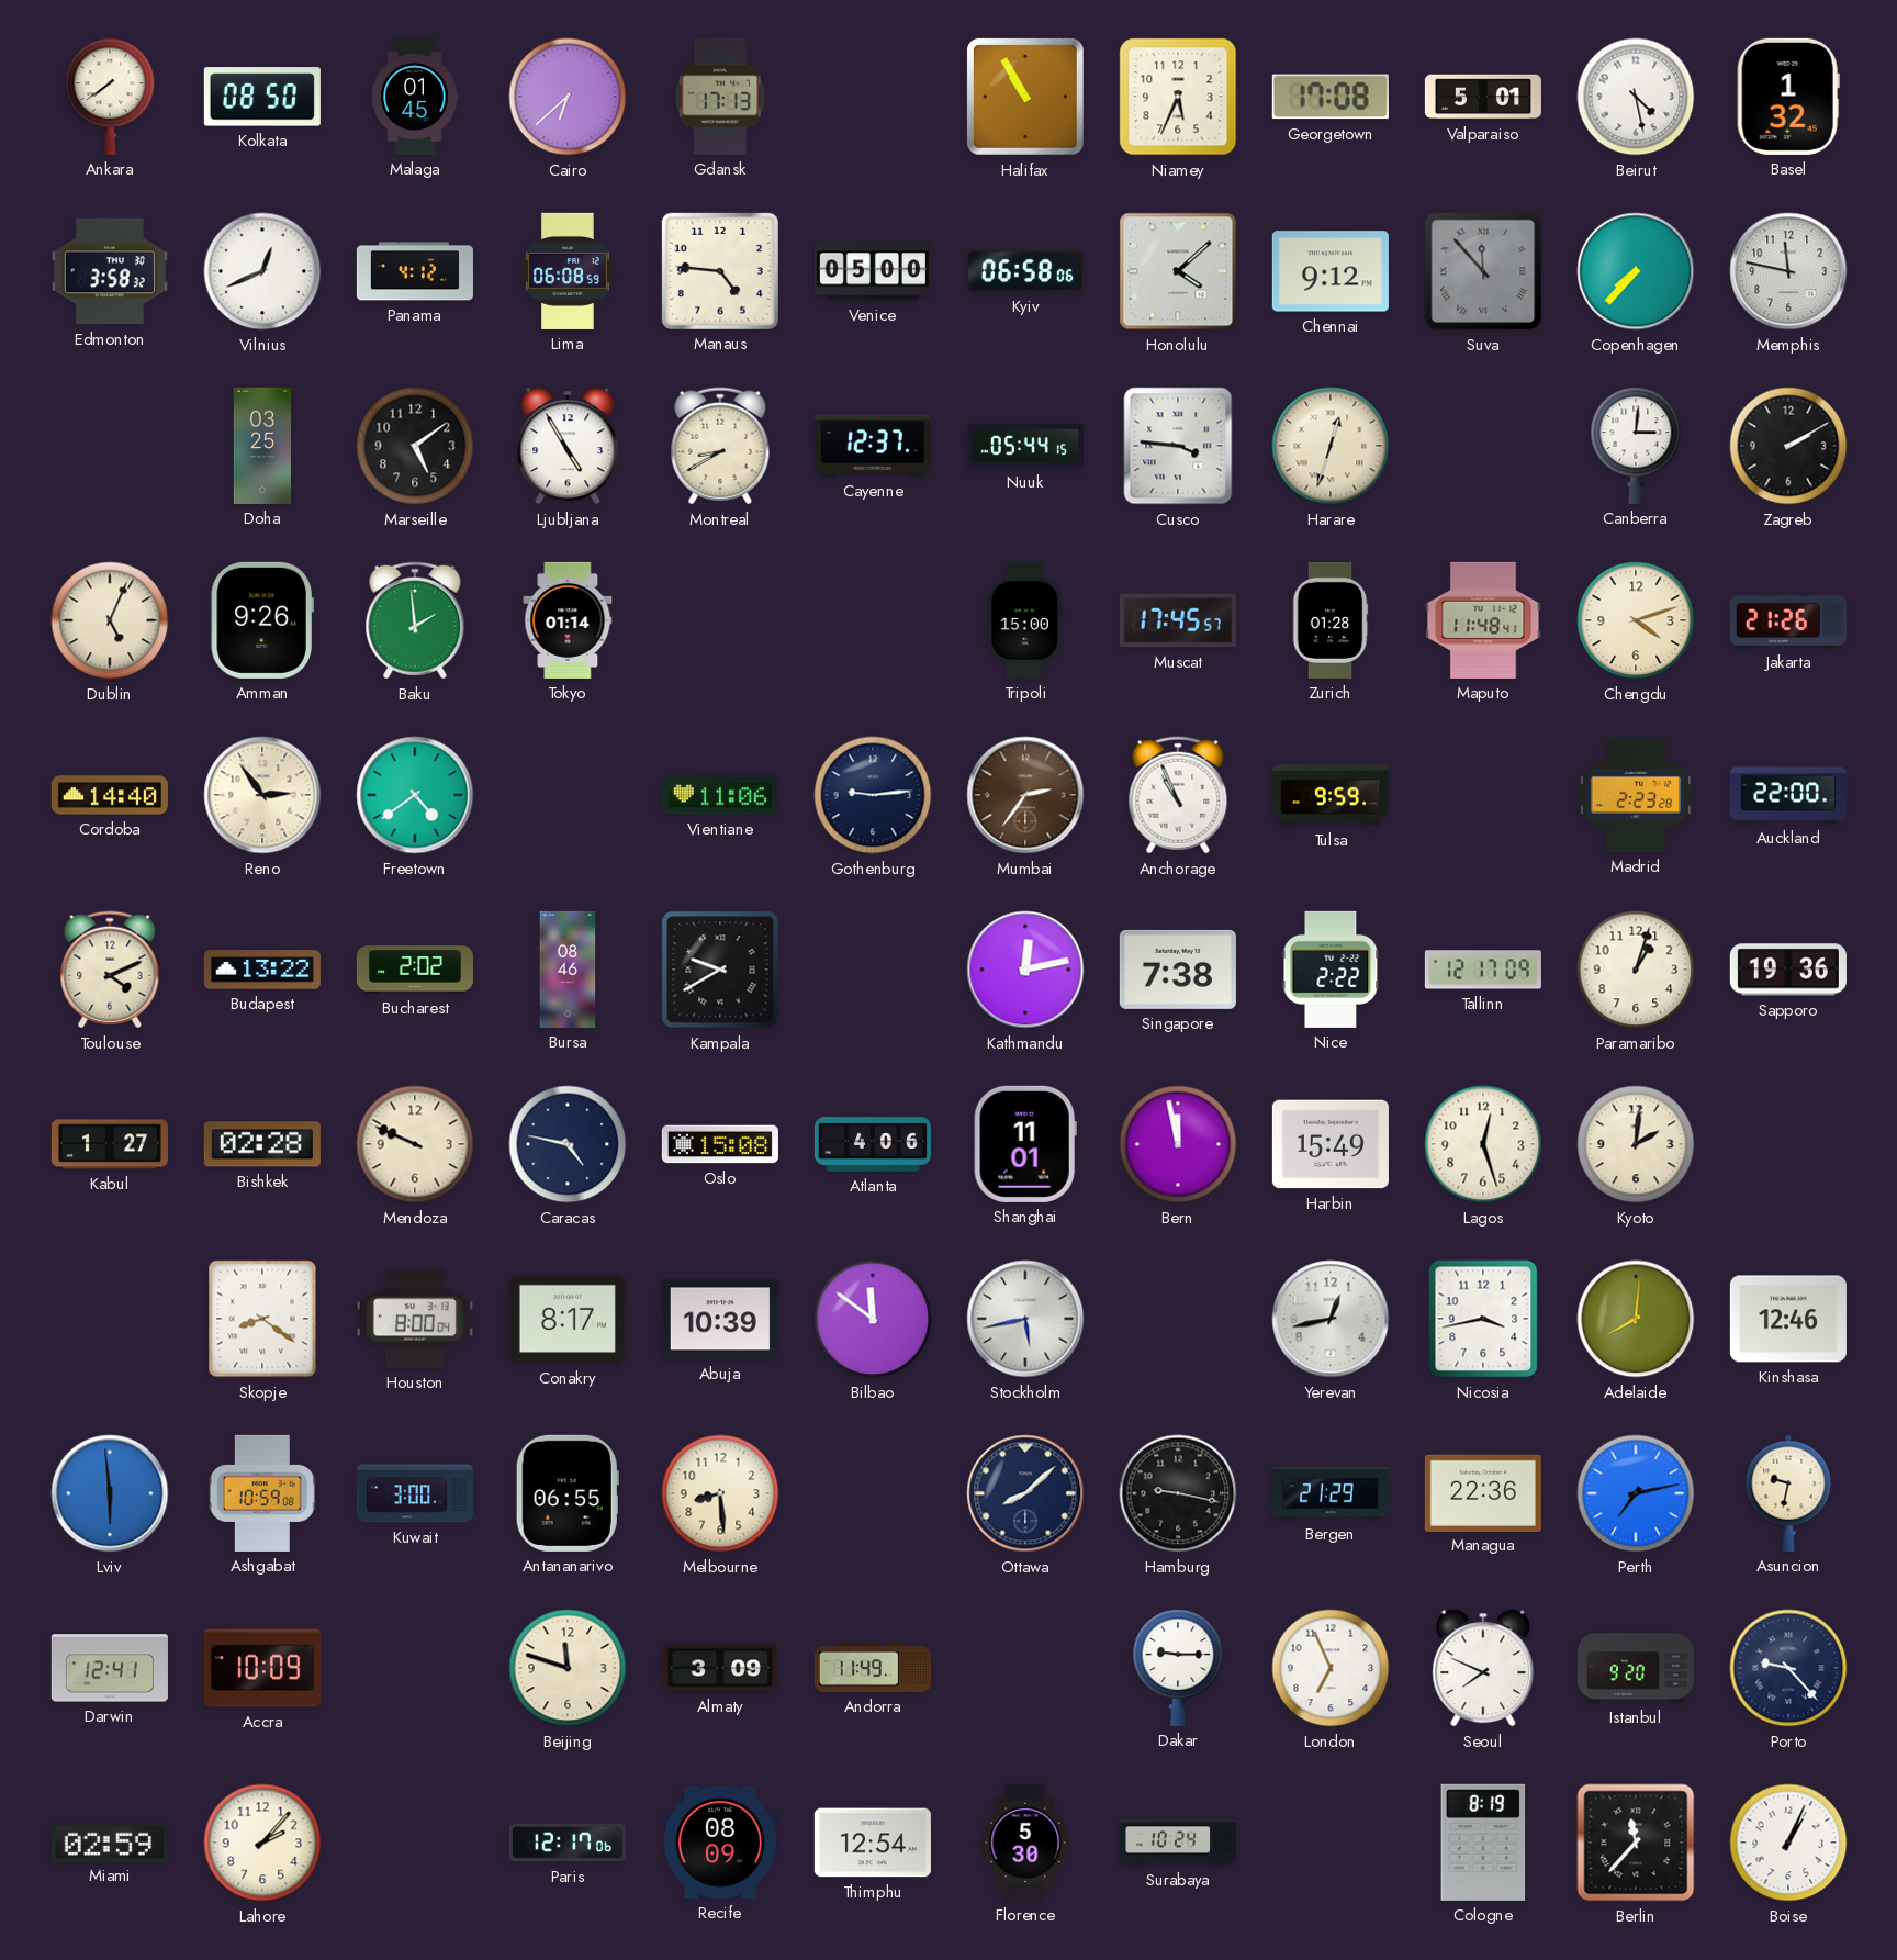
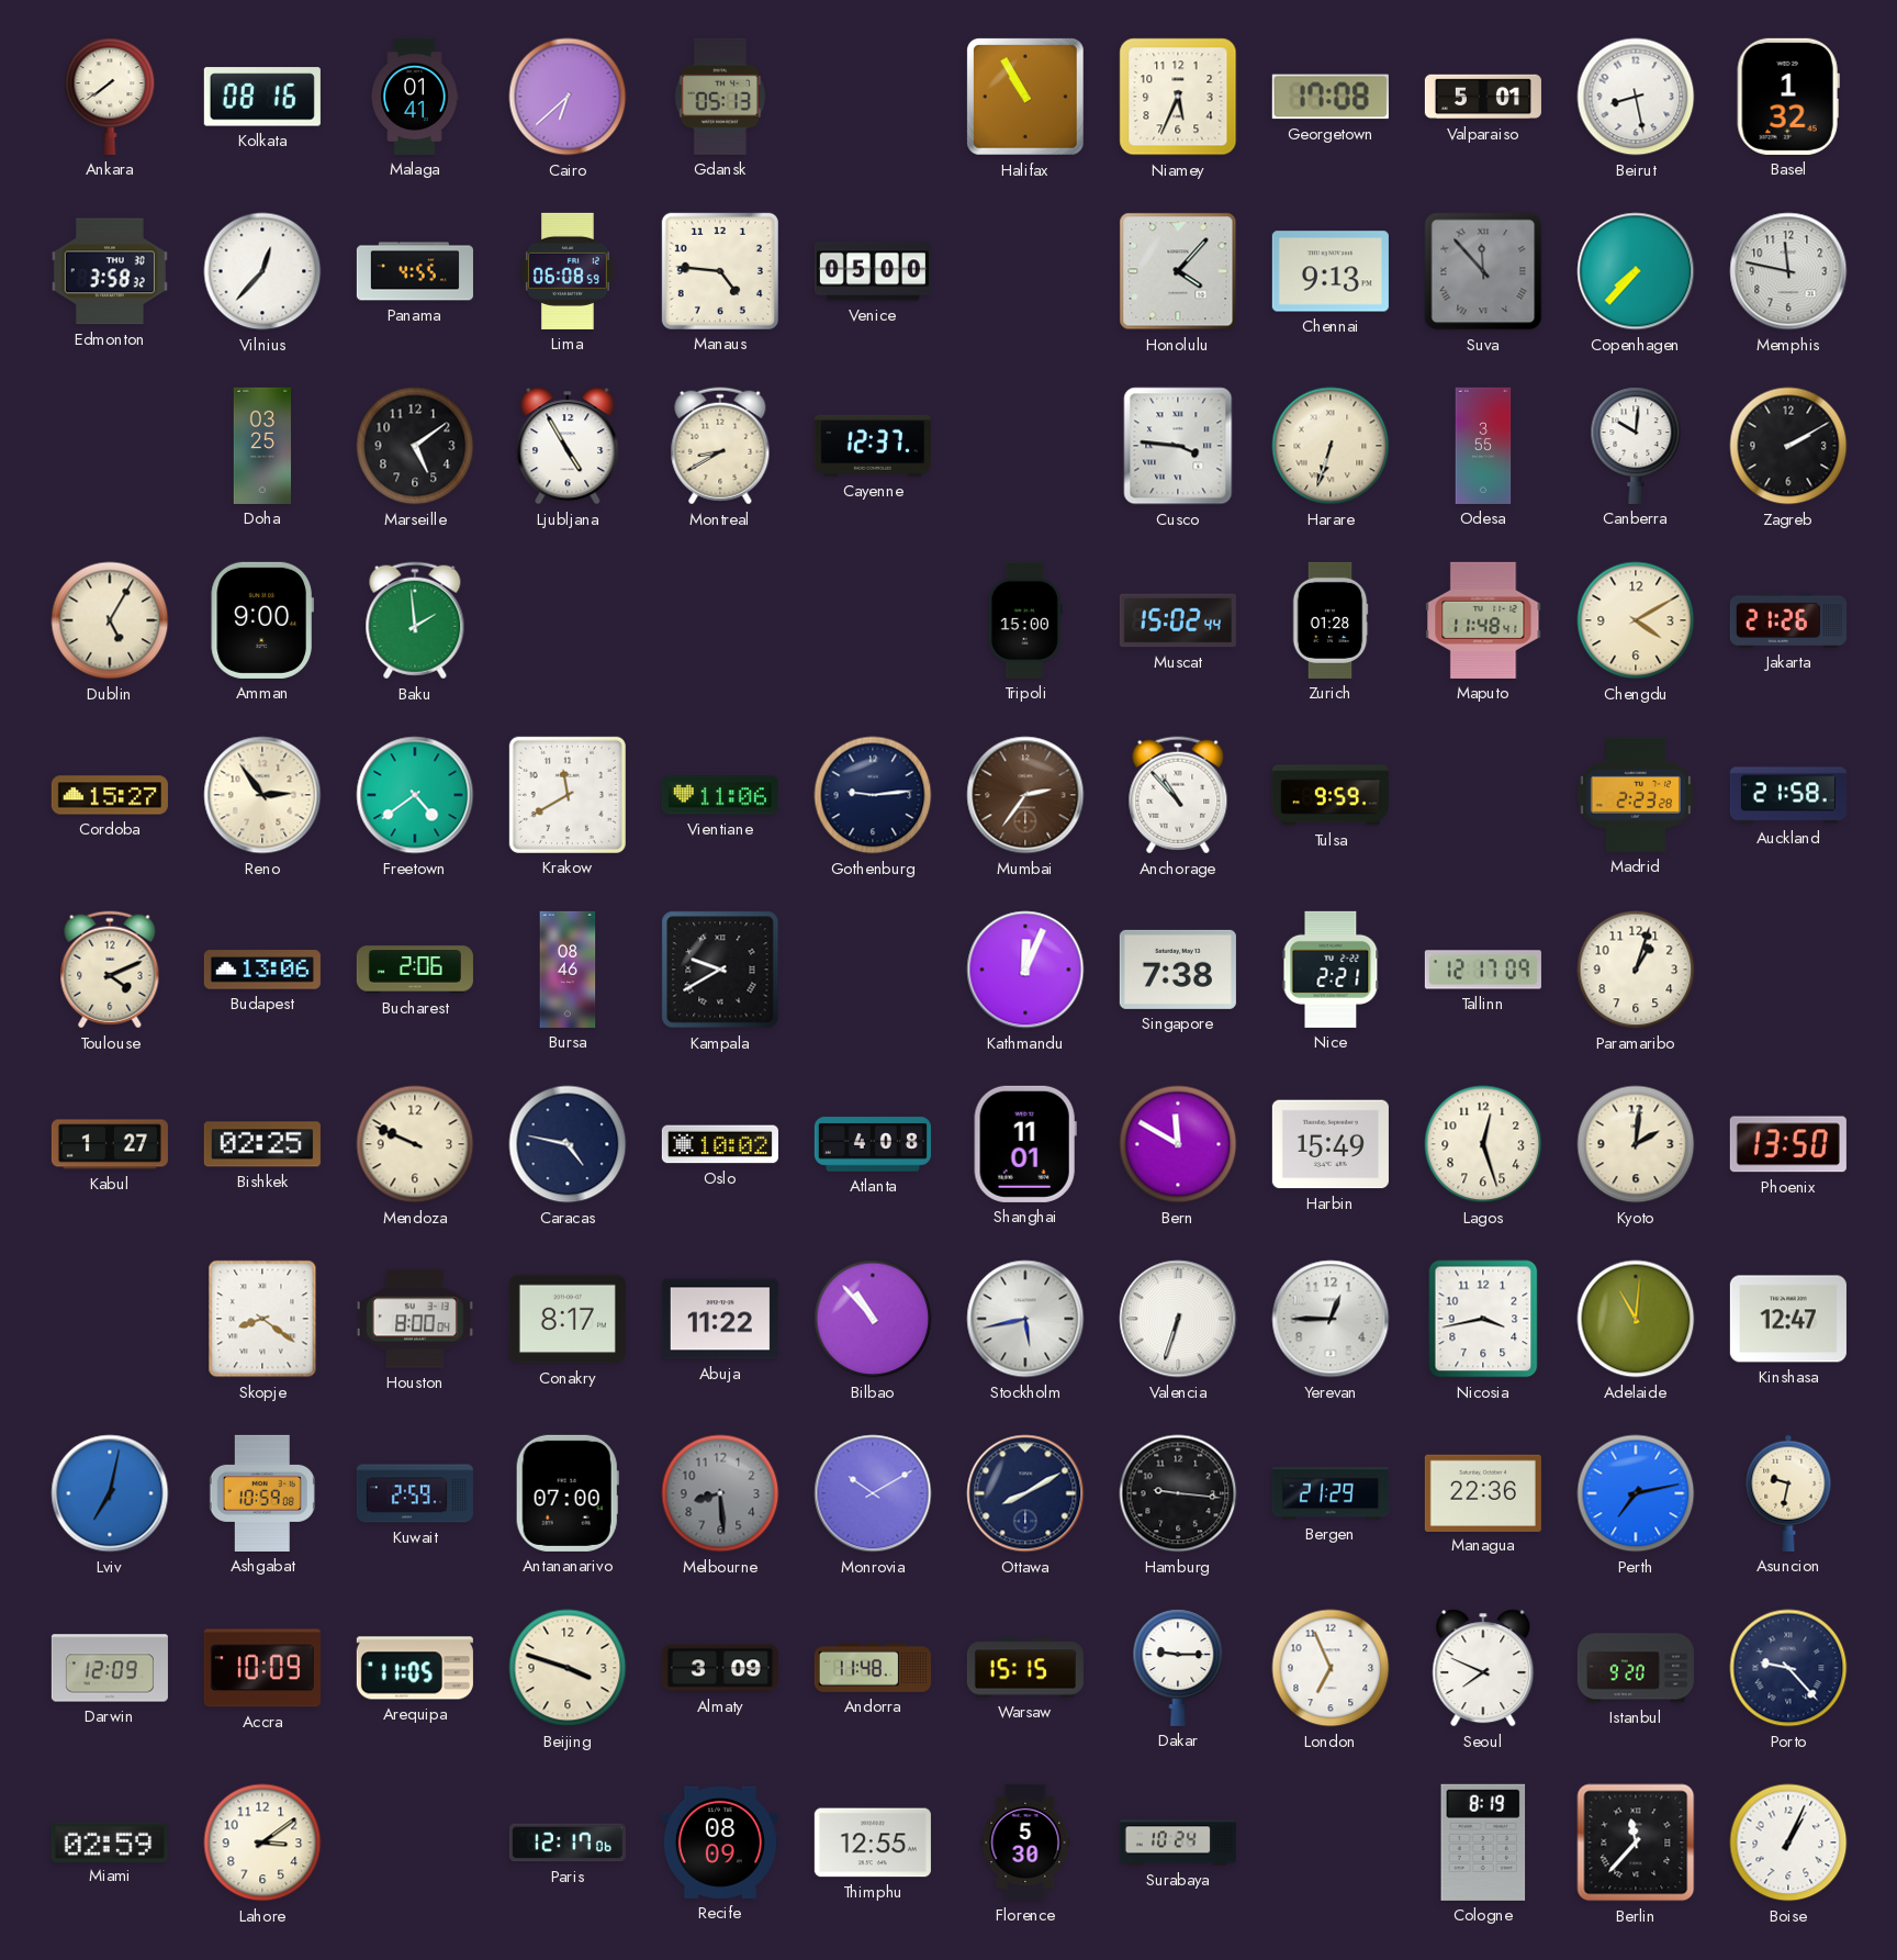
Kolkata: 08:50 -> 08:16 (262, 97)
Malaga: 01:45 -> 01:41 (415, 97)
Gdansk: 17:13 -> 05:13 (720, 97)
Beirut: 4:28 -> 8:28 (1636, 97)
Vilnius: 12:41 -> 12:37 (262, 271)
Panama: 4:12 -> 4:55 (415, 271)
Kyiv: 06:58 -> none (1025, 271)
Honolulu: 4:08 -> 4:07 (1178, 271)
Chennai: 9:12 -> 9:13 (1331, 271)
Nuuk: 05:44 -> none (1025, 446)
Harare: 12:33 -> 6:33 (1331, 446)
Odesa: none -> 3:55 (1483, 446)
Canberra: 3:01 -> 10:01 (1636, 446)
Dublin: 5:04 -> 5:05 (110, 620)
Amman: 9:26 -> 9:00 (262, 620)
Tokyo: 01:14 -> none (568, 620)
Muscat: 17:45 -> 15:02 (1178, 620)
Chengdu: 4:12 -> 4:10 (1636, 620)
Cordoba: 14:40 -> 15:27 (110, 795)
Krakow: none -> 11:40 (568, 795)
Anchorage: 10:56 -> 10:53 (1178, 795)
Auckland: 22:00 -> 21:58 (1788, 795)
Budapest: 13:22 -> 13:06 (262, 970)
Bucharest: 2:02 -> 2:06 (415, 970)
Kathmandu: 12:13 -> 12:04 (1025, 970)
Nice: 2:22 -> 2:21 (1331, 970)
Sapporo: 19:36 -> none (1788, 970)
Bishkek: 02:28 -> 02:25 (262, 1144)
Oslo: 15:08 -> 10:02 (720, 1144)
Atlanta: 4:06 -> 4:08 (873, 1144)
Bern: 11:58 -> 11:50 (1178, 1144)
Phoenix: none -> 13:50 (1788, 1144)
Abuja: 10:39 -> 11:22 (720, 1319)
Bilbao: 11:51 -> 10:53 (873, 1319)
Valencia: none -> 6:33 (1178, 1319)
Yerevan: 12:43 -> 12:45 (1331, 1319)
Adelaide: 8:01 -> 11:01 (1636, 1319)
Kinshasa: 12:46 -> 12:47 (1788, 1319)
Lviv: 5:59 -> 7:02 (110, 1493)
Kuwait: 3:00 -> 2:59 (415, 1493)
Antananarivo: 06:55 -> 07:00 (568, 1493)
Melbourne dial: cream -> grey (720, 1493)
Monrovia: none -> 10:10 (873, 1493)
Ottawa: 8:08 -> 8:10 (1025, 1493)
Hamburg: 9:17 -> 9:16 (1178, 1493)
Darwin: 12:41 -> 12:09 (110, 1668)
Arequipa: none -> 11:05 (415, 1668)
Beijing: 11:48 -> 3:48 (568, 1668)
Andorra: 11:49 -> 11:48 (873, 1668)
Warsaw: none -> 15:15 (1025, 1668)
Lahore: 2:07 -> 3:09 (262, 1843)
Thimphu: 12:54 -> 12:55 (873, 1843)
